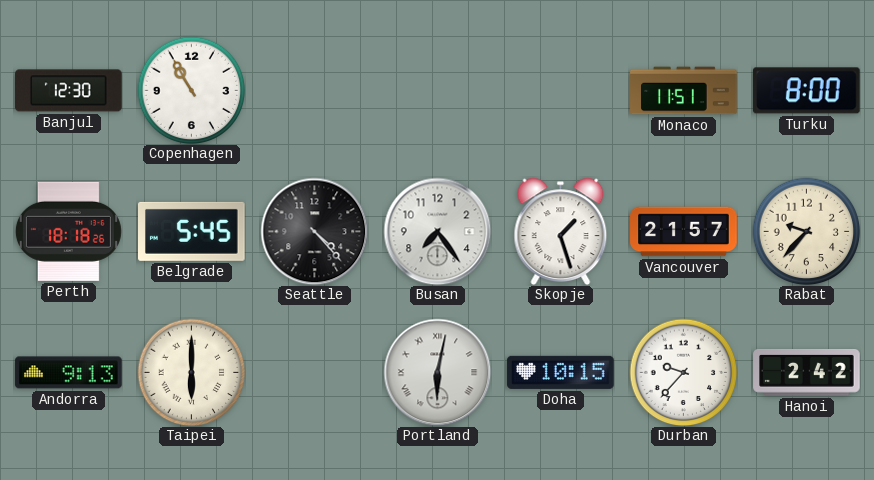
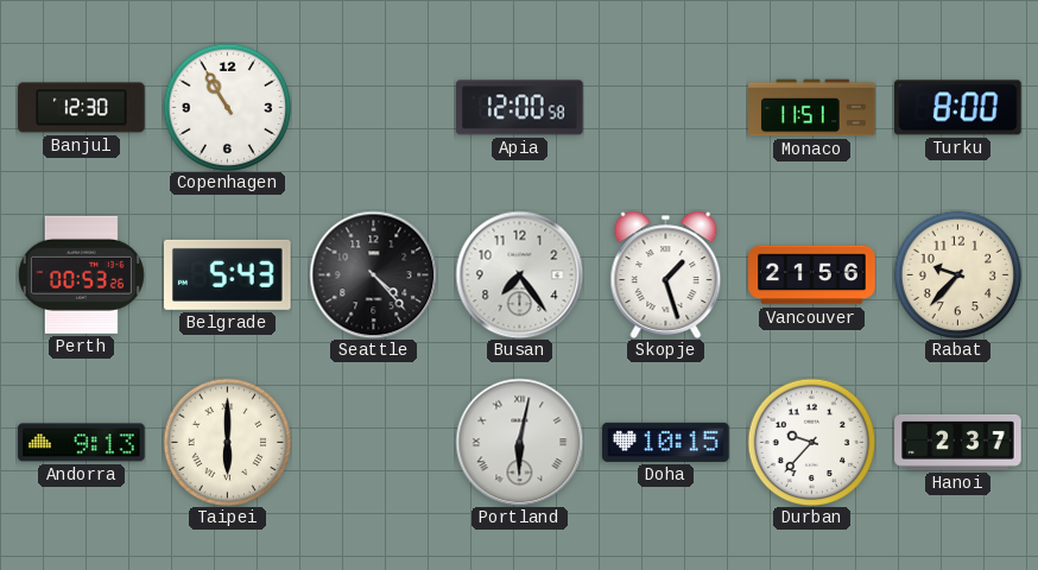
Apia: none -> 12:00 (520, 108)
Perth: 18:18 -> 00:53 (81, 274)
Belgrade: 5:45 -> 5:43 (228, 274)
Vancouver: 21:57 -> 21:56 (812, 275)
Hanoi: 2:42 -> 2:37 (958, 443)
